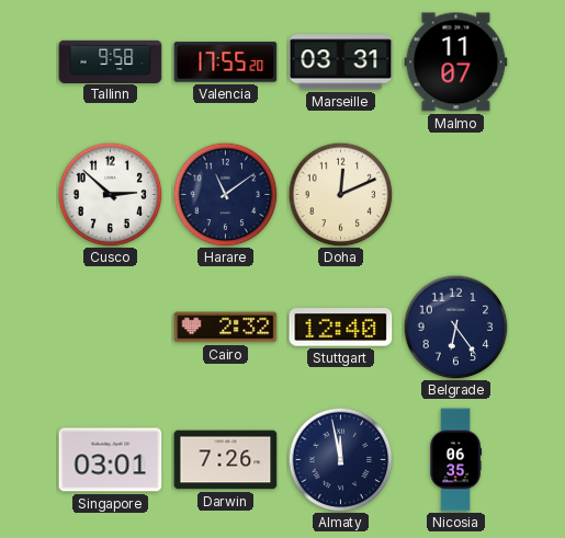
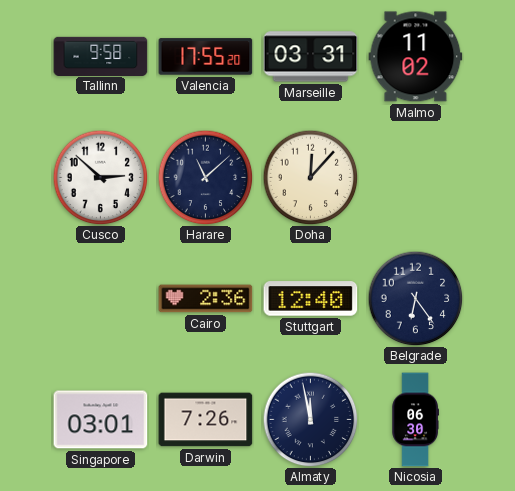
Malmo: 11:07 -> 11:02 (416, 57)
Harare: 11:09 -> 11:08 (205, 177)
Doha: 12:11 -> 12:07 (310, 177)
Cairo: 2:32 -> 2:36 (206, 299)
Nicosia: 06:35 -> 06:30 (415, 420)
